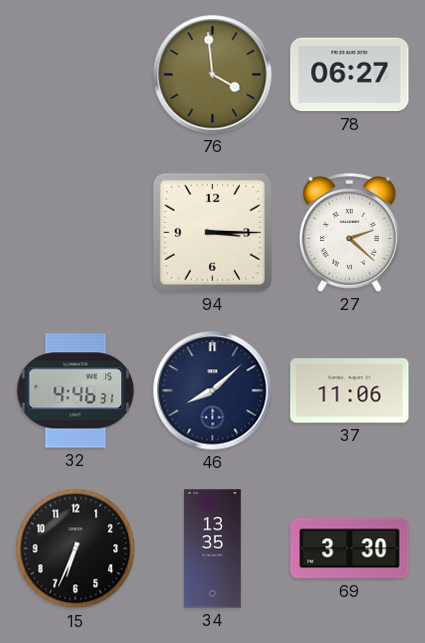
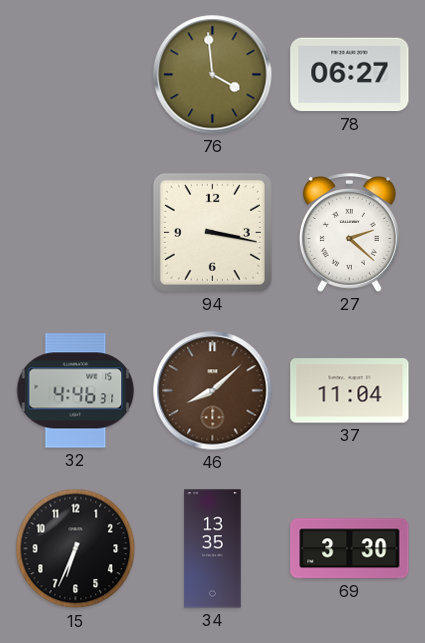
94: 3:15 -> 3:17 (212, 232)
46 dial: navy -> brown (213, 391)
37: 11:06 -> 11:04 (350, 391)
